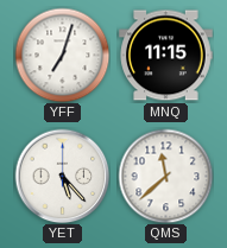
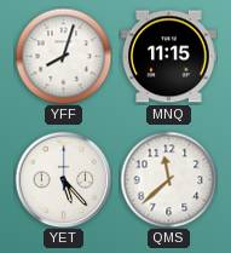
YFF: 7:03 -> 8:03 (63, 56)
